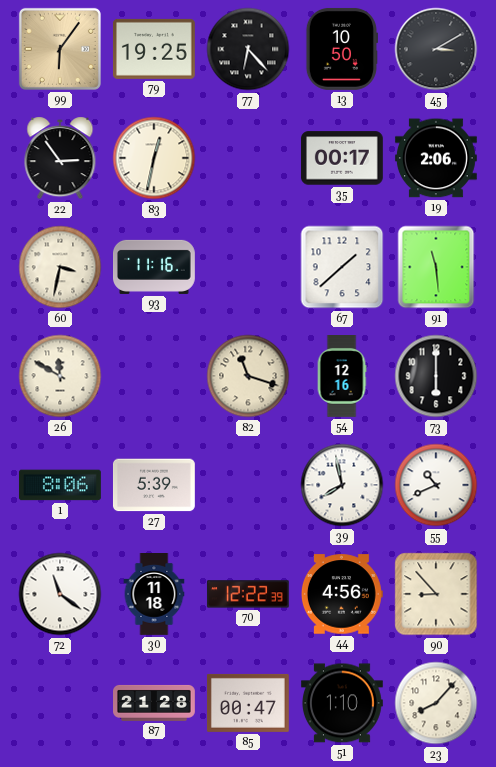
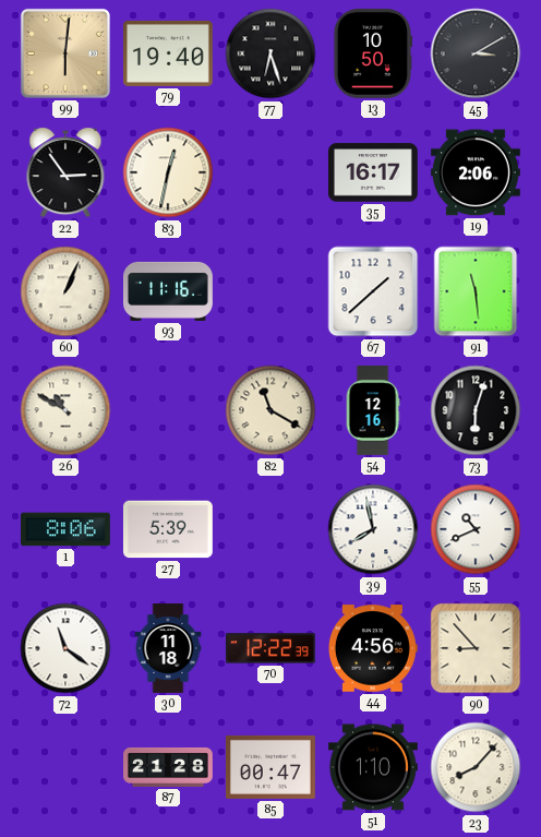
99: 6:06 -> 6:01 (65, 53)
79: 19:25 -> 19:40 (168, 53)
77: 6:23 -> 6:27 (270, 53)
35: 00:17 -> 16:17 (373, 172)
60: 3:32 -> 1:04 (65, 291)
26: 11:50 -> 10:50 (65, 410)
82: 11:18 -> 11:20 (270, 410)
73: 6:00 -> 6:03 (476, 410)
